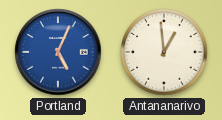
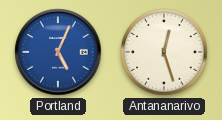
Antananarivo: 12:59 -> 12:27 (164, 52)
